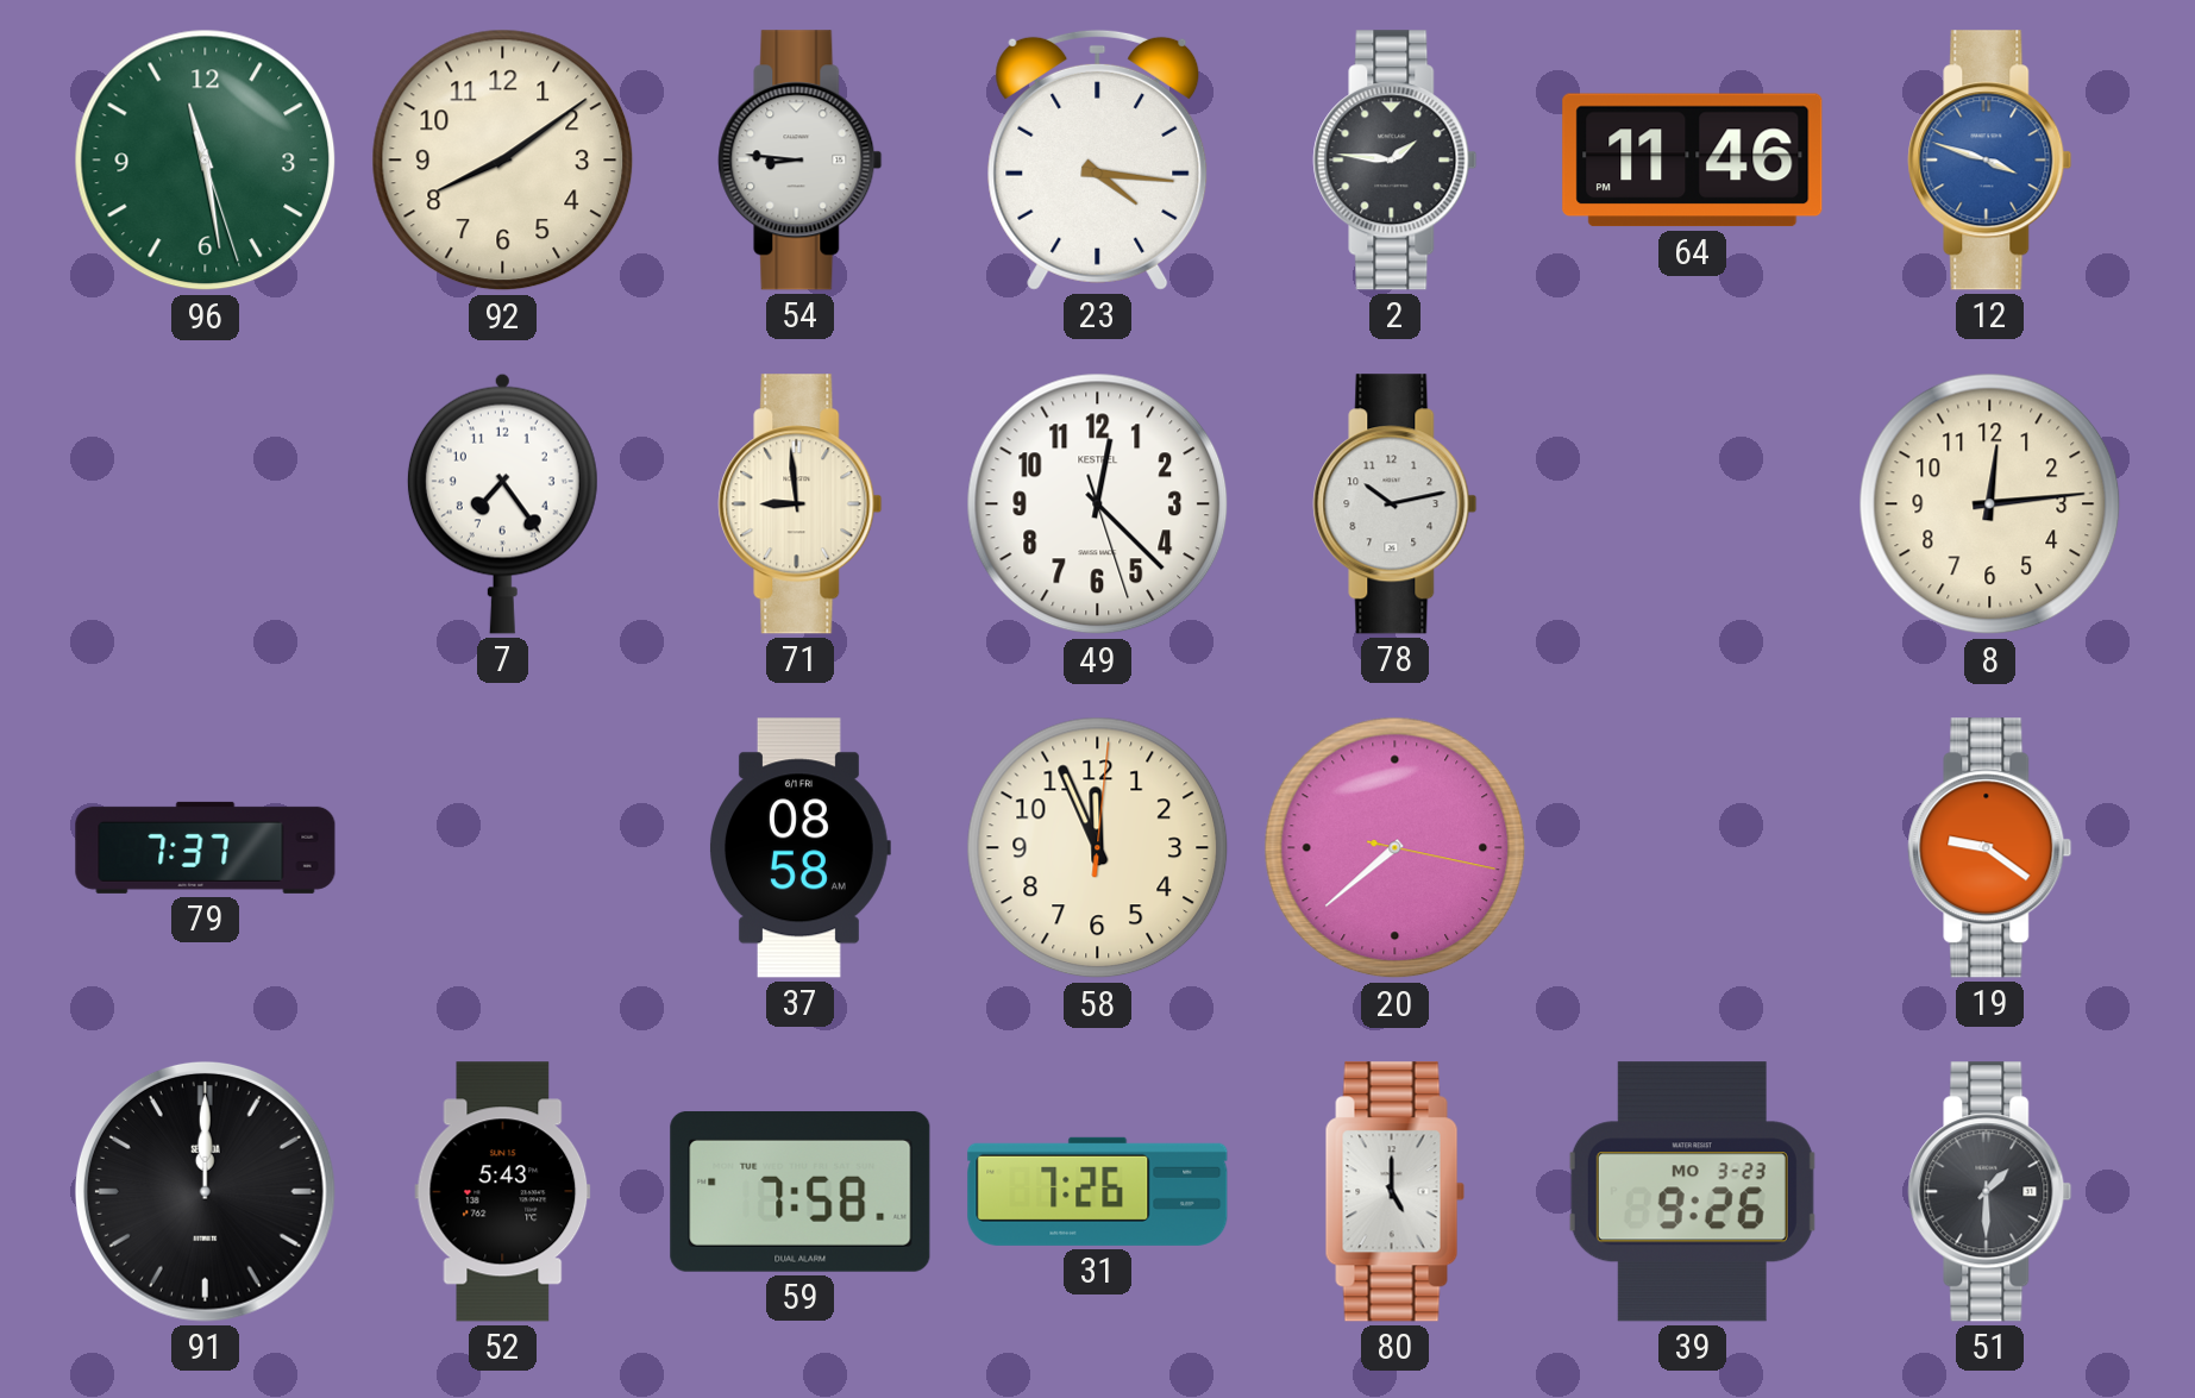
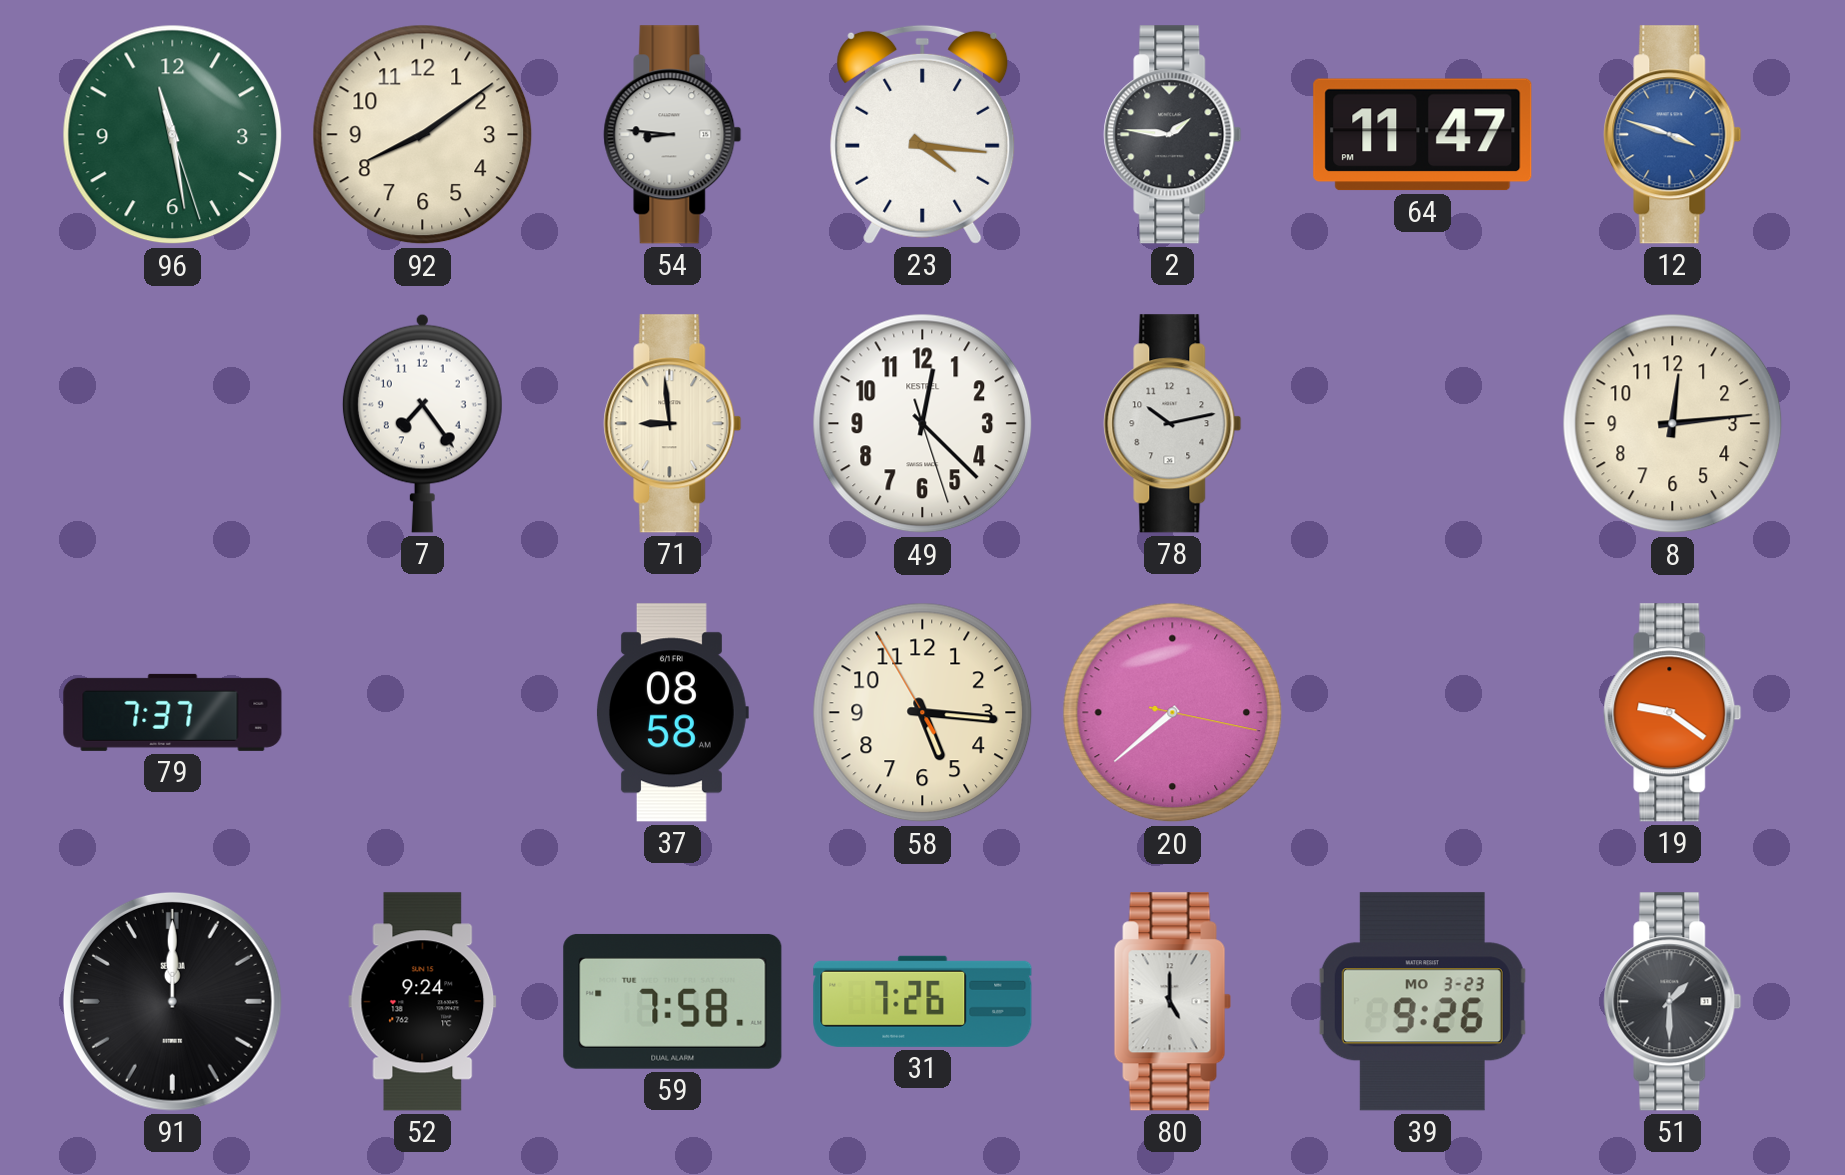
64: 11:46 -> 11:47 (1423, 135)
58: 11:56 -> 5:15 (923, 713)
52: 5:43 -> 9:24 (423, 1002)
